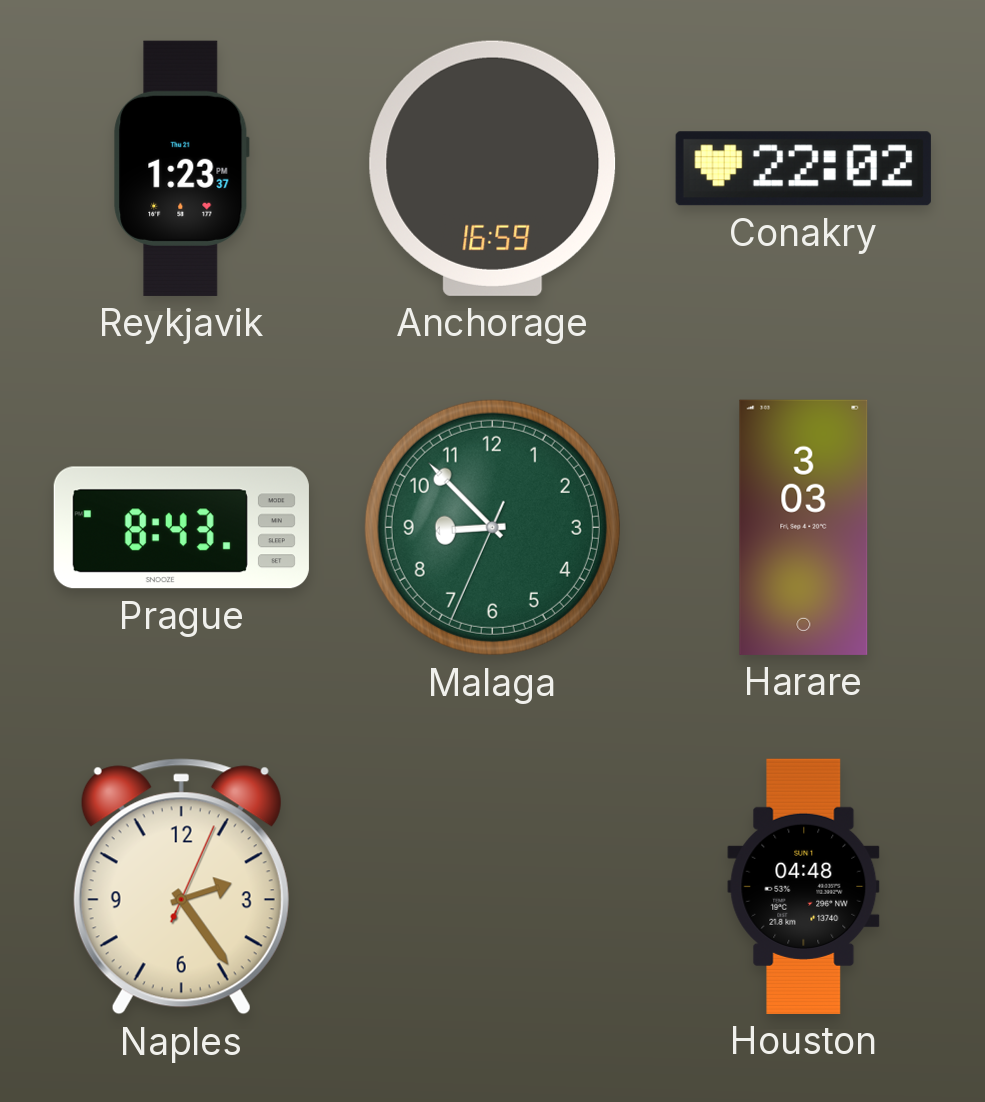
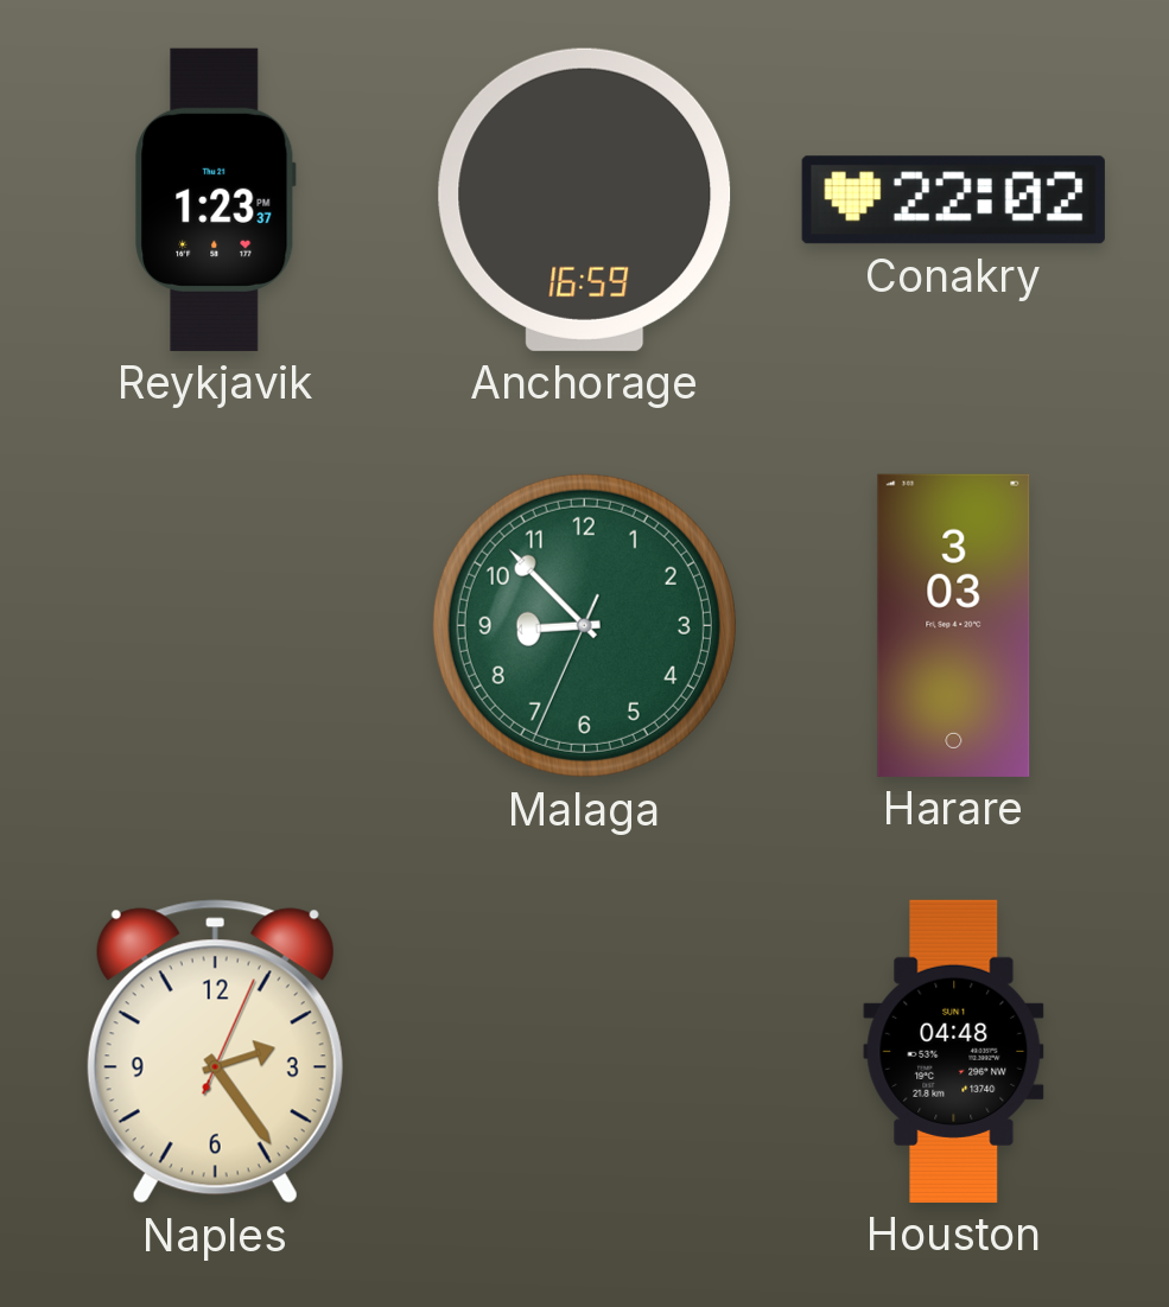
Prague: 8:43 -> none (181, 528)
